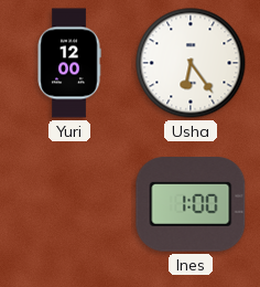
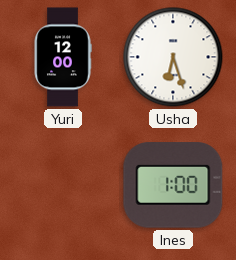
Usha: 6:24 -> 6:27 (173, 57)
